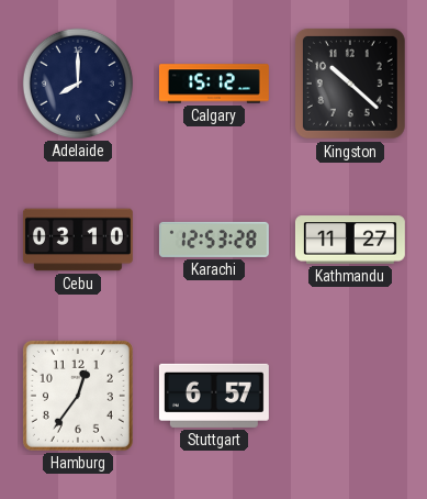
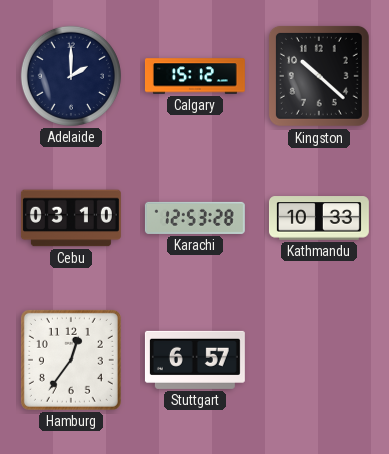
Adelaide: 8:00 -> 2:00 (71, 76)
Kathmandu: 11:27 -> 10:33 (319, 218)
